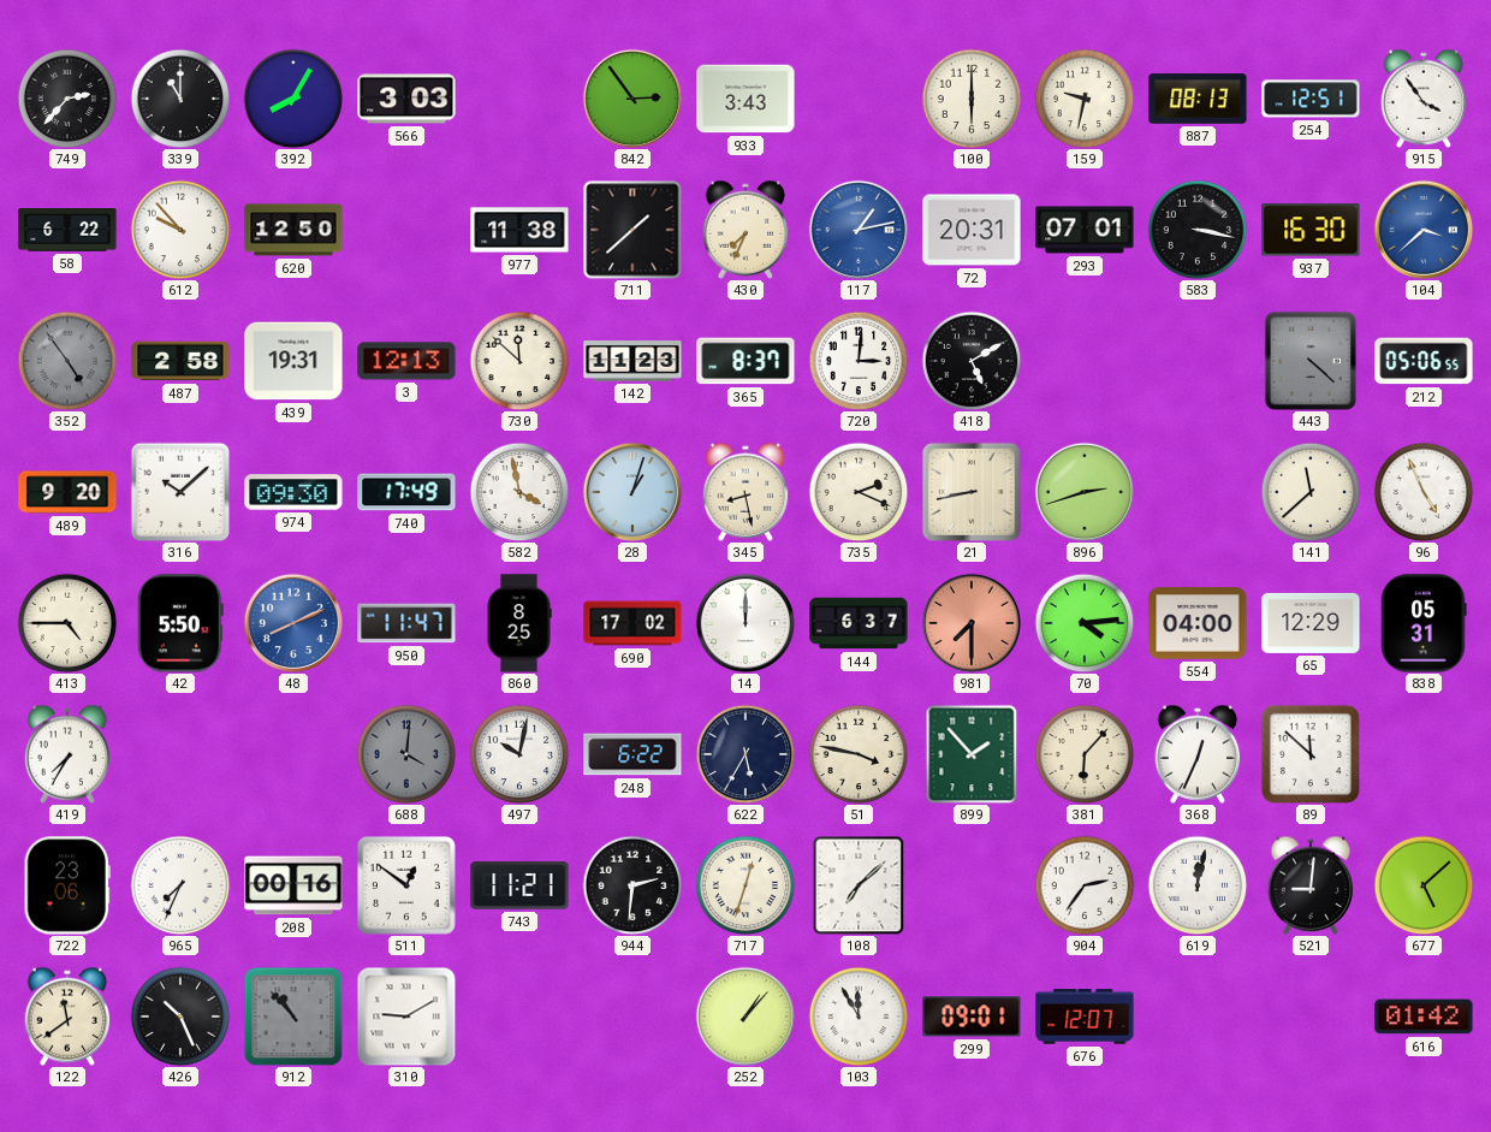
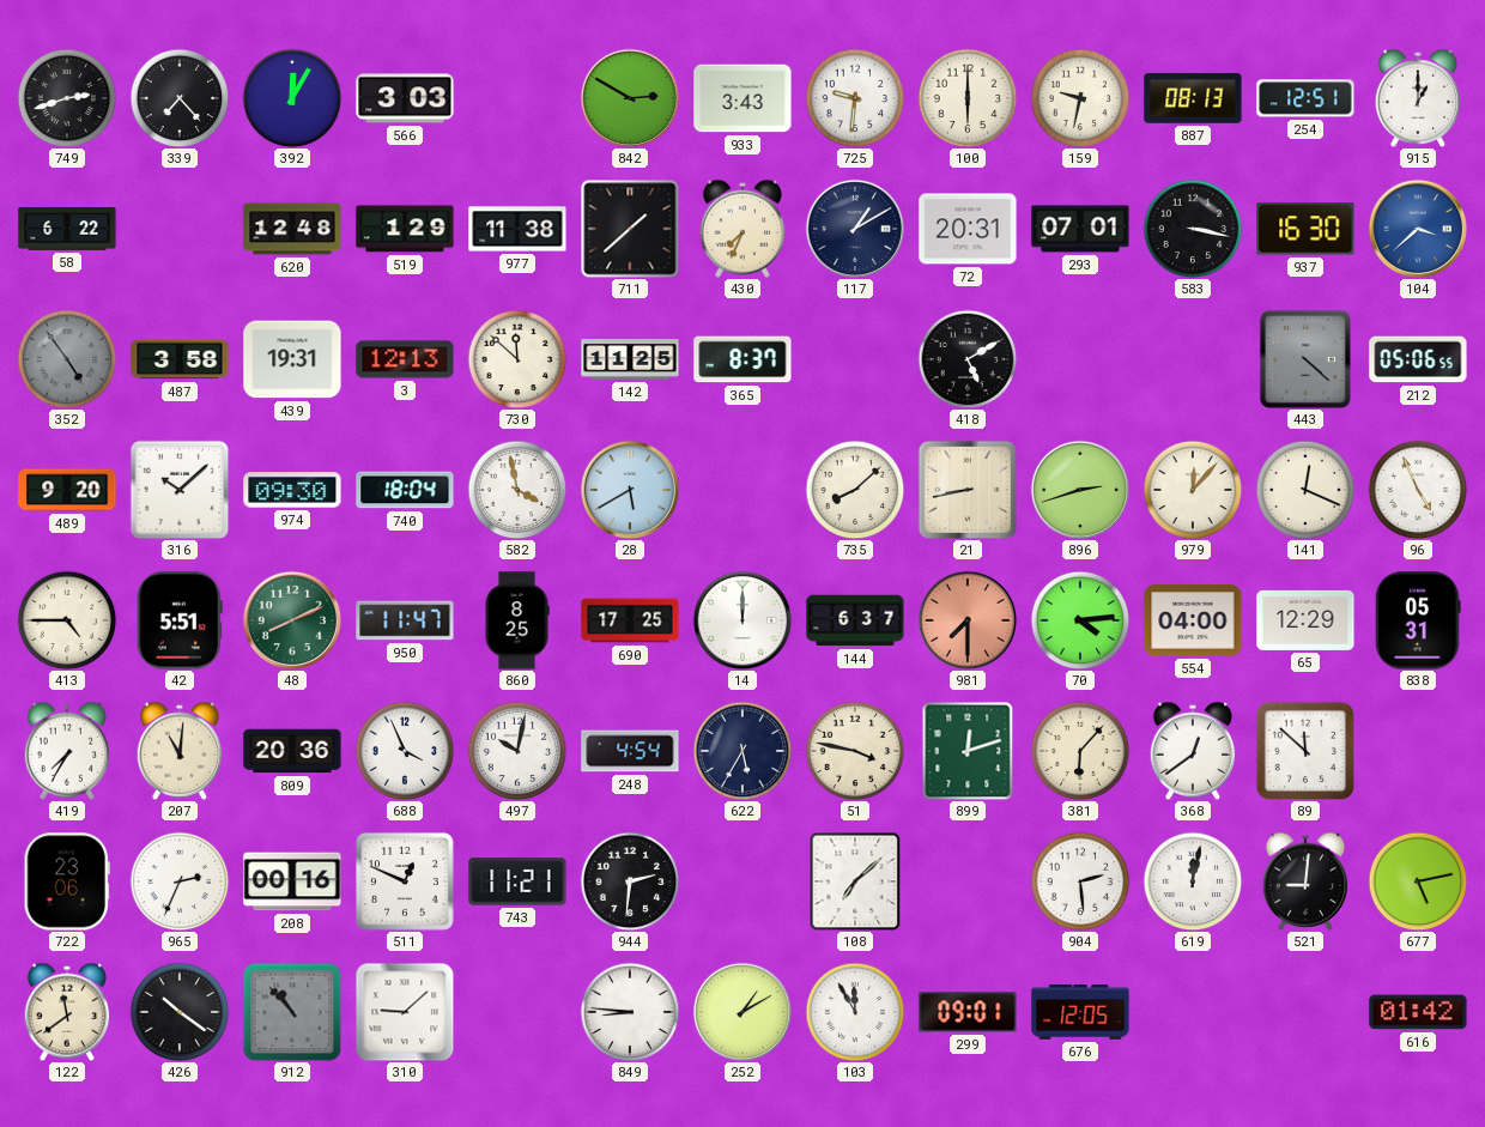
749: 2:37 -> 2:42 (67, 98)
339: 11:00 -> 7:23 (180, 98)
392: 8:05 -> 12:05 (292, 98)
842: 2:54 -> 2:50 (629, 97)
725: none -> 9:31 (855, 98)
915: 3:54 -> 1:00 (1418, 98)
612: 9:53 -> none (180, 230)
620: 12:50 -> 12:48 (292, 229)
519: none -> 1:29 (405, 229)
117: 1:13 -> 1:10 (854, 228)
117 dial: blue -> navy (854, 228)
487: 2:58 -> 3:58 (180, 359)
142: 11:23 -> 11:25 (630, 360)
720: 3:01 -> none (859, 361)
740: 17:49 -> 18:04 (405, 490)
28: 1:03 -> 5:40 (629, 489)
345: 8:28 -> none (745, 492)
735: 2:19 -> 8:08 (855, 490)
979: none -> 12:07 (1193, 490)
141: 11:38 -> 12:19 (1305, 490)
42: 5:50 -> 5:51 (180, 620)
48 dial: blue -> green (291, 619)
690: 17:02 -> 17:25 (630, 620)
207: none -> 11:01 (180, 751)
809: none -> 20:36 (292, 751)
688: 4:01 -> 3:56 (405, 751)
688 dial: grey -> white (405, 751)
248: 6:22 -> 4:54 (630, 751)
899: 1:53 -> 12:12 (968, 751)
368: 12:34 -> 12:39 (1193, 751)
965: 7:34 -> 2:34 (180, 881)
511: 12:51 -> 12:49 (405, 881)
717: 12:33 -> none (745, 885)
904: 2:36 -> 2:29 (1080, 881)
677: 5:08 -> 5:13 (1418, 881)
426: 10:26 -> 10:21 (180, 1012)
310: 9:10 -> 9:08 (405, 1012)
849: none -> 8:46 (630, 1012)
252: 1:07 -> 1:10 (741, 1011)
676: 12:07 -> 12:05 (1080, 1012)
